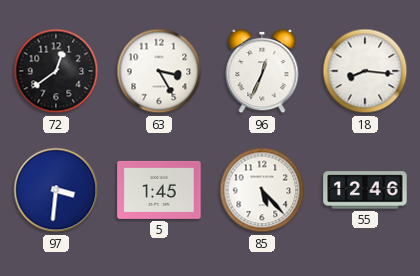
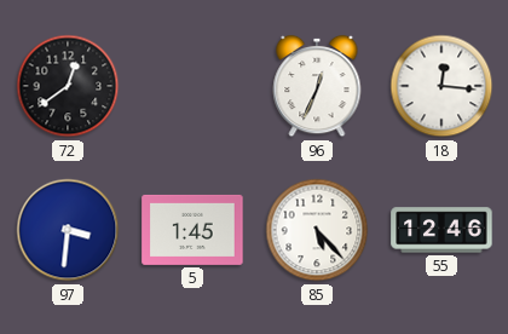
63: 3:25 -> none (159, 71)
18: 8:16 -> 12:16 (441, 86)
